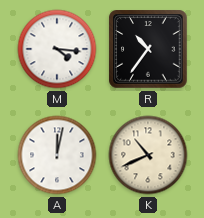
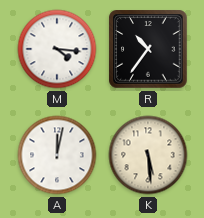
K: 10:41 -> 5:29 (148, 155)
